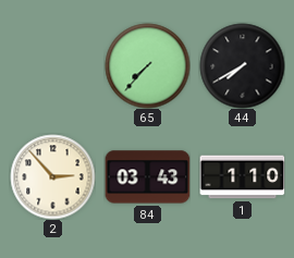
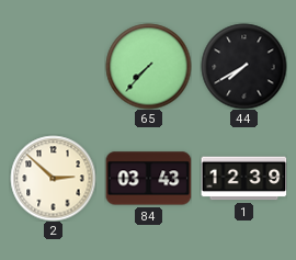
2: 2:53 -> 2:52 (53, 178)
1: 1:10 -> 12:39 (243, 179)
